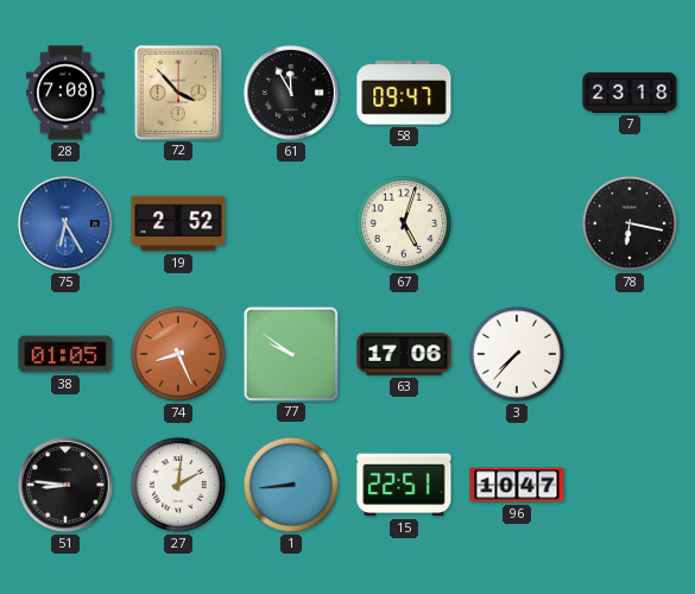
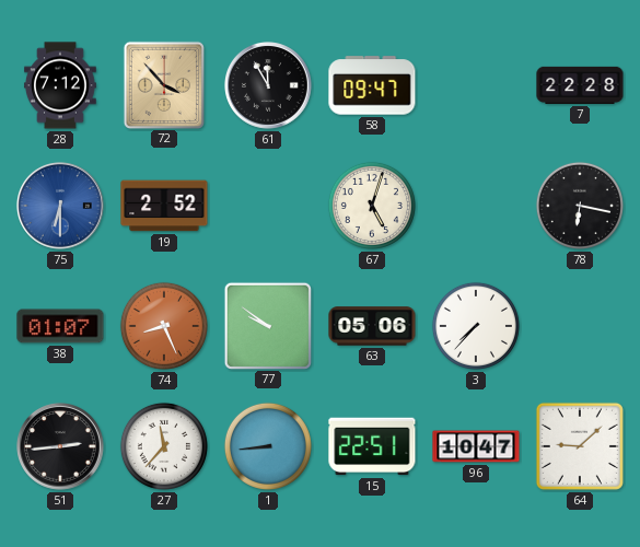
28: 7:08 -> 7:12 (60, 85)
7: 23:18 -> 22:28 (580, 85)
75: 6:25 -> 6:30 (61, 207)
38: 01:05 -> 01:07 (60, 326)
63: 17:06 -> 05:06 (372, 326)
51: 8:46 -> 2:44 (61, 447)
27: 2:01 -> 11:37 (164, 446)
64: none -> 9:08 (580, 446)
